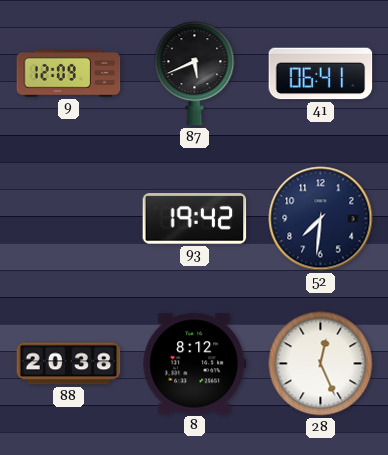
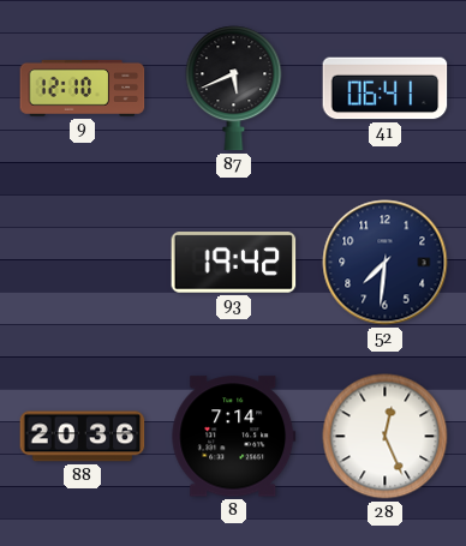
9: 12:09 -> 12:10 (83, 88)
88: 20:38 -> 20:36 (83, 437)
8: 8:12 -> 7:14 (234, 437)
